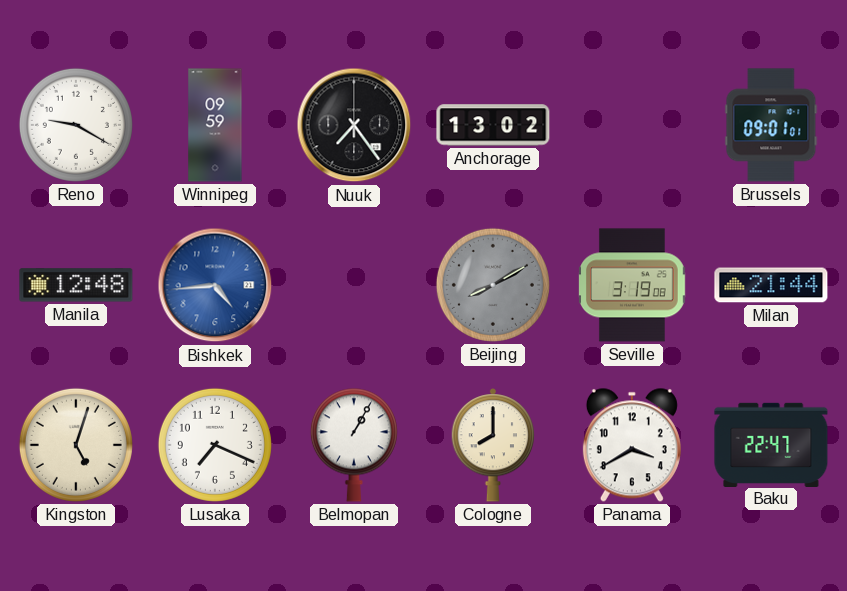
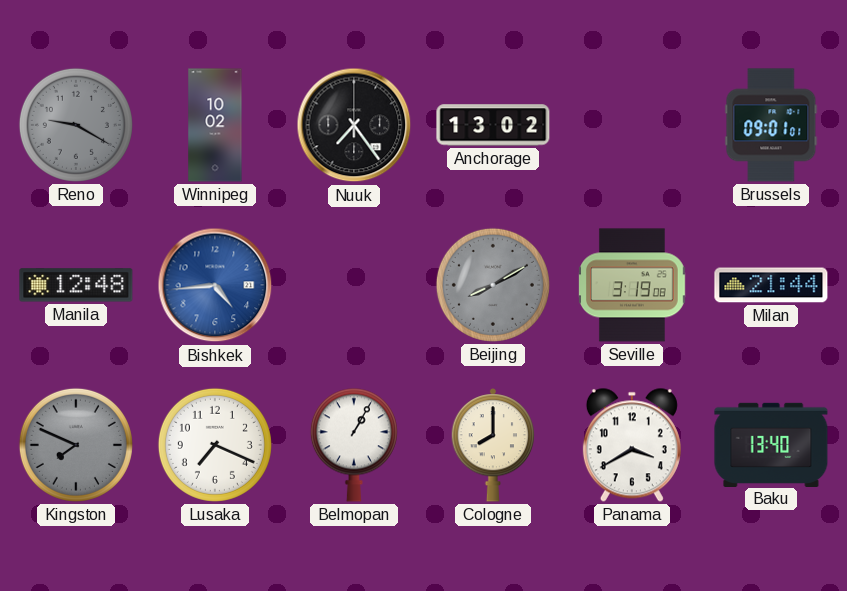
Reno dial: white -> grey (76, 125)
Winnipeg: 09:59 -> 10:02 (215, 125)
Kingston: 5:03 -> 7:49 (76, 445)
Kingston dial: cream -> grey (76, 445)
Baku: 22:47 -> 13:40 (771, 444)
